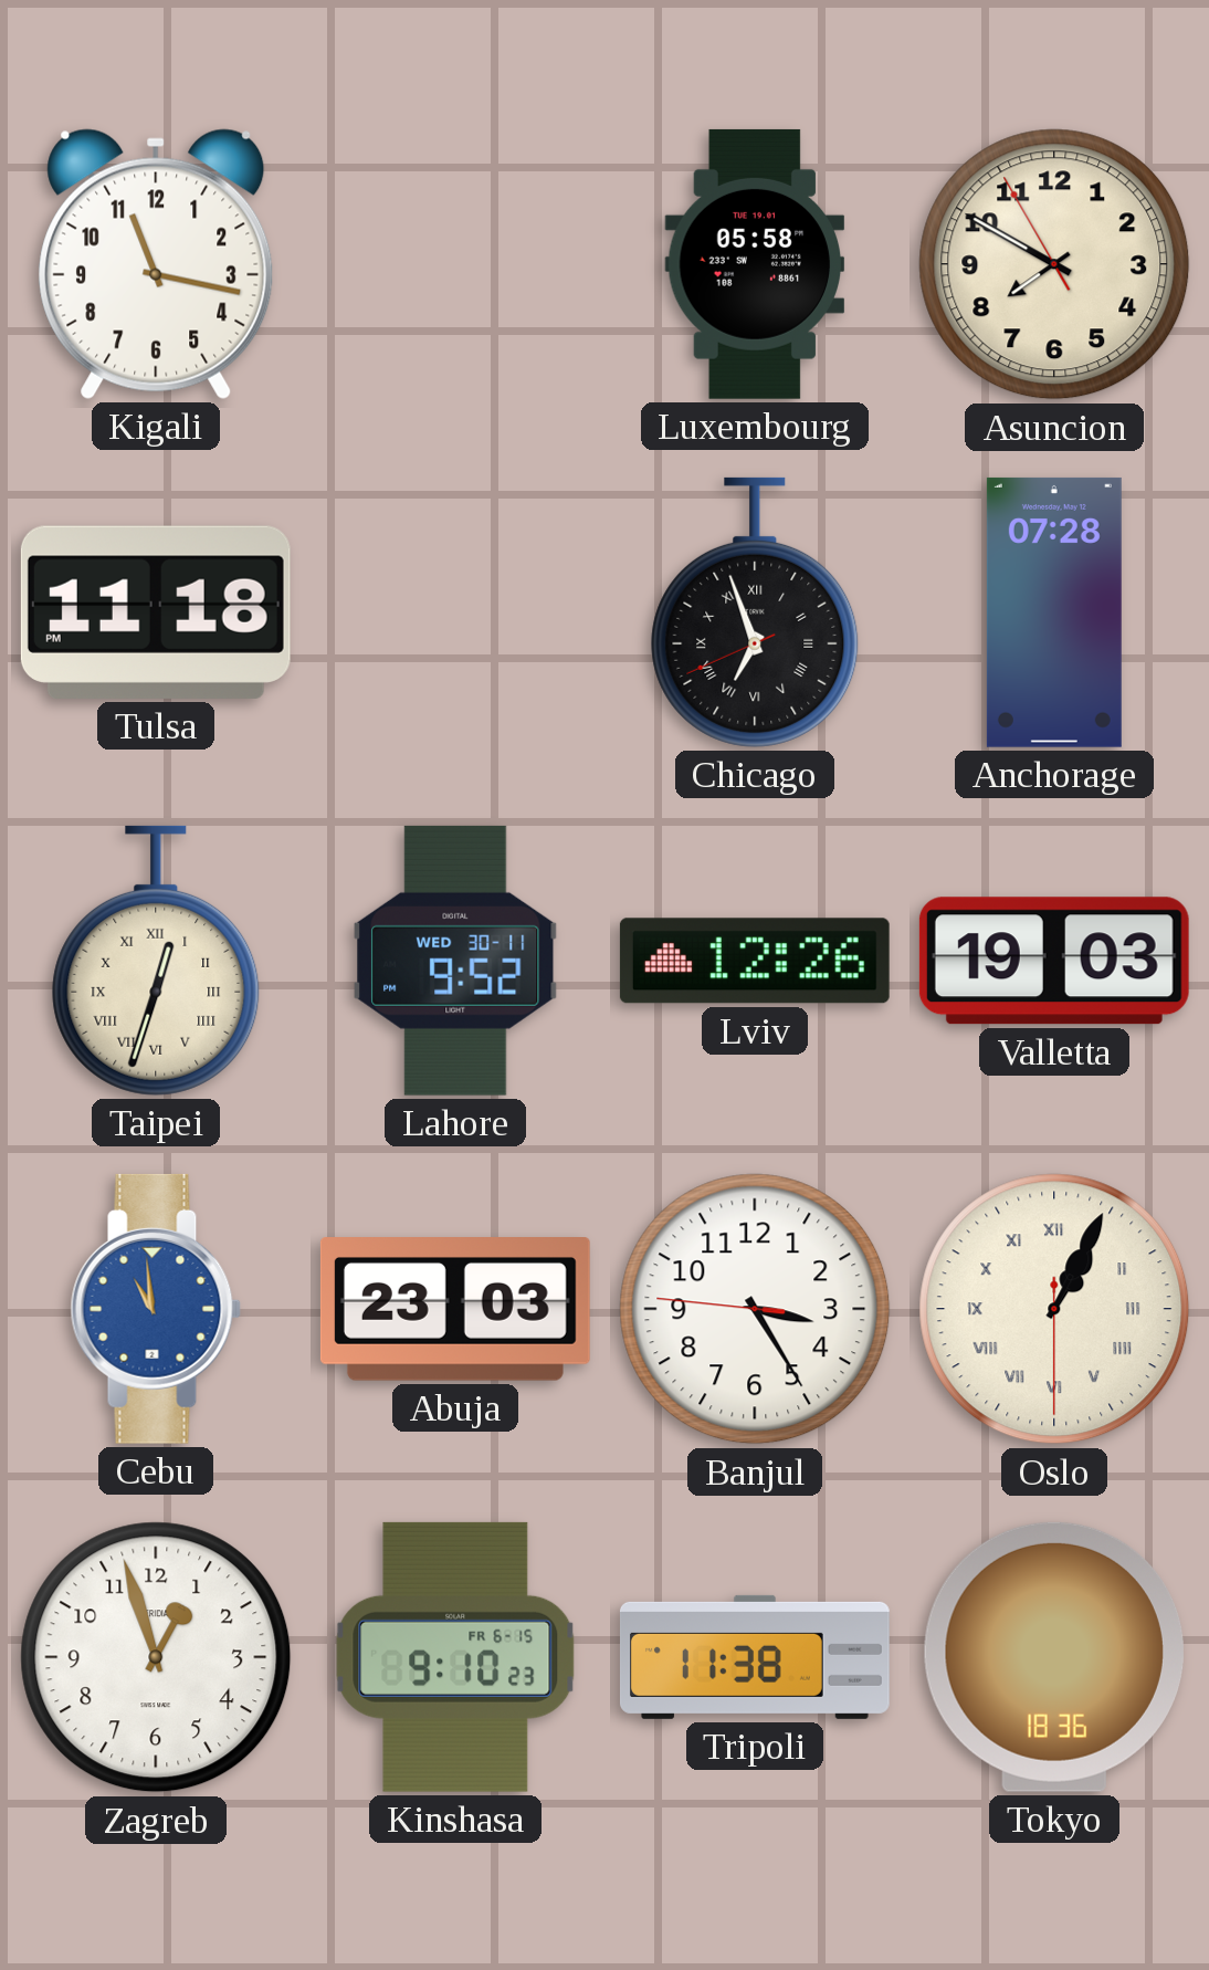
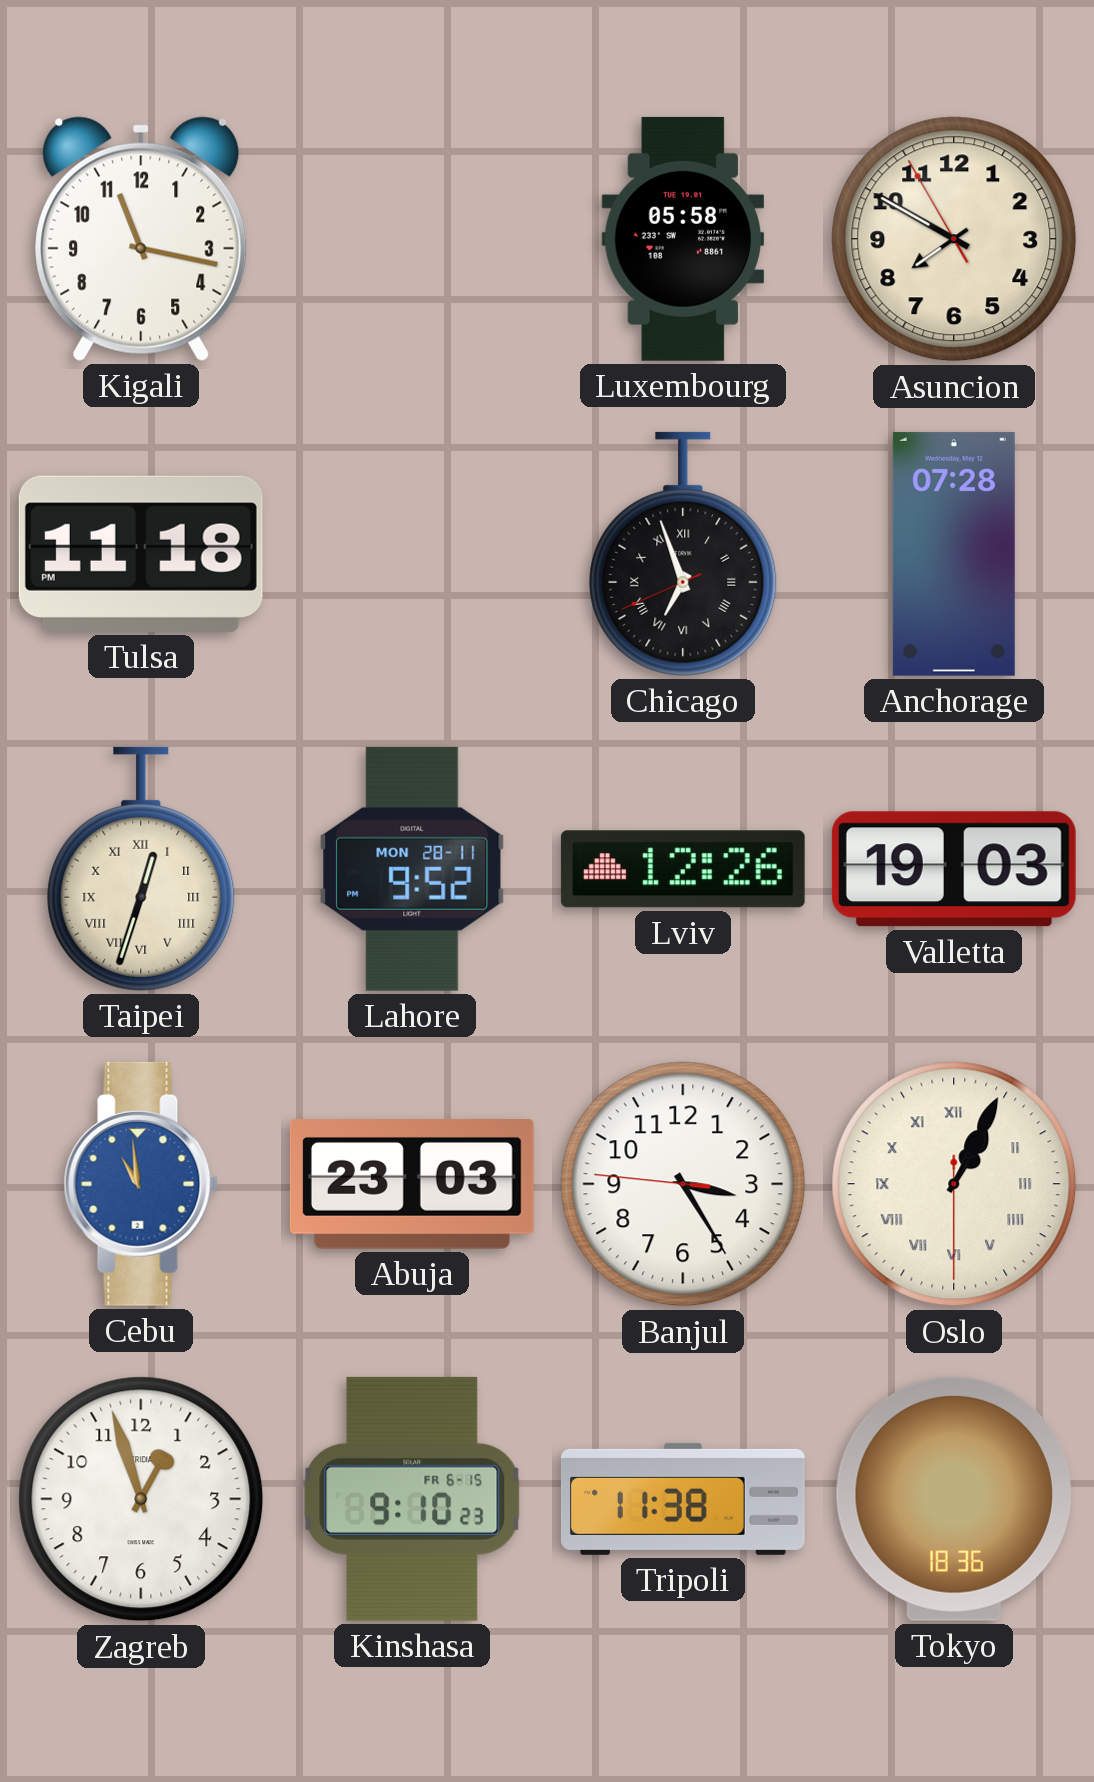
Lahore date: WED 30-11 -> MON 28-11 (412, 869)
